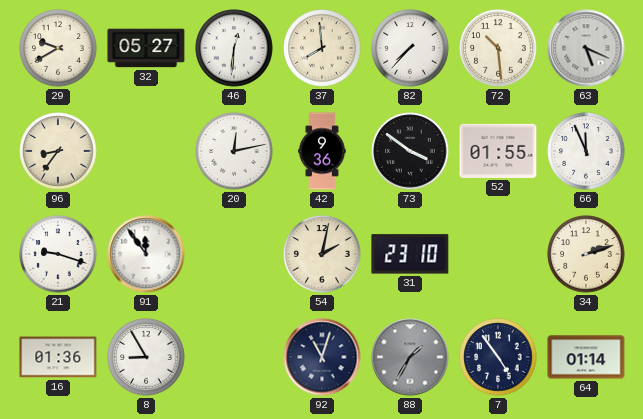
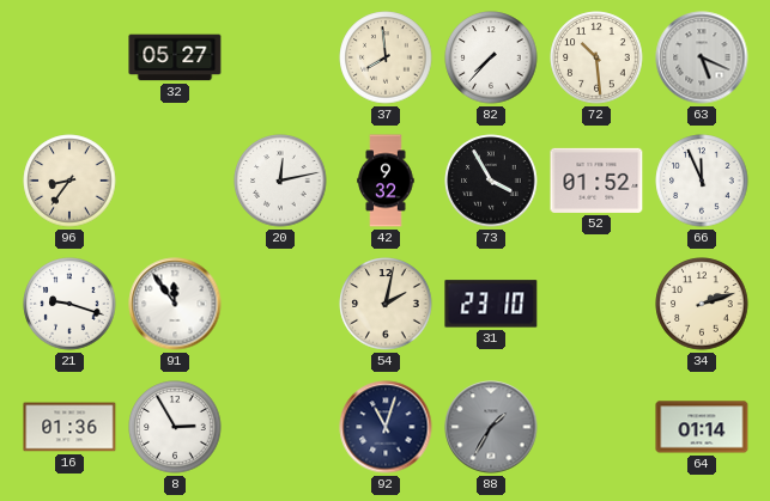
29: 9:40 -> none (58, 48)
46: 12:31 -> none (234, 48)
42: 9:36 -> 9:32 (386, 181)
73: 3:51 -> 3:55 (491, 181)
52: 01:55 -> 01:52 (596, 181)
8: 8:55 -> 2:55 (175, 427)
7: 4:54 -> none (498, 357)
